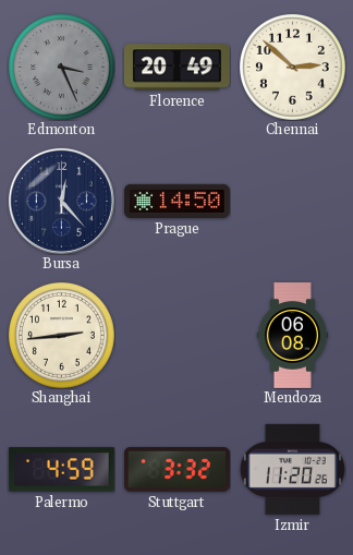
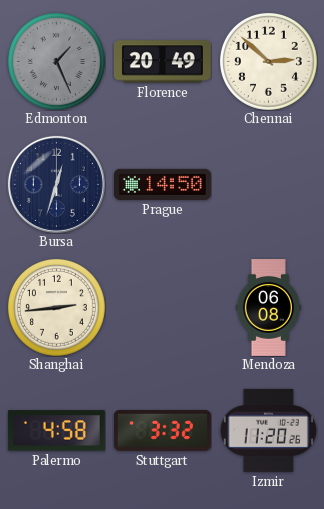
Edmonton: 3:26 -> 1:26 (56, 61)
Bursa: 12:23 -> 12:33 (56, 184)
Palermo: 4:59 -> 4:58 (56, 431)
